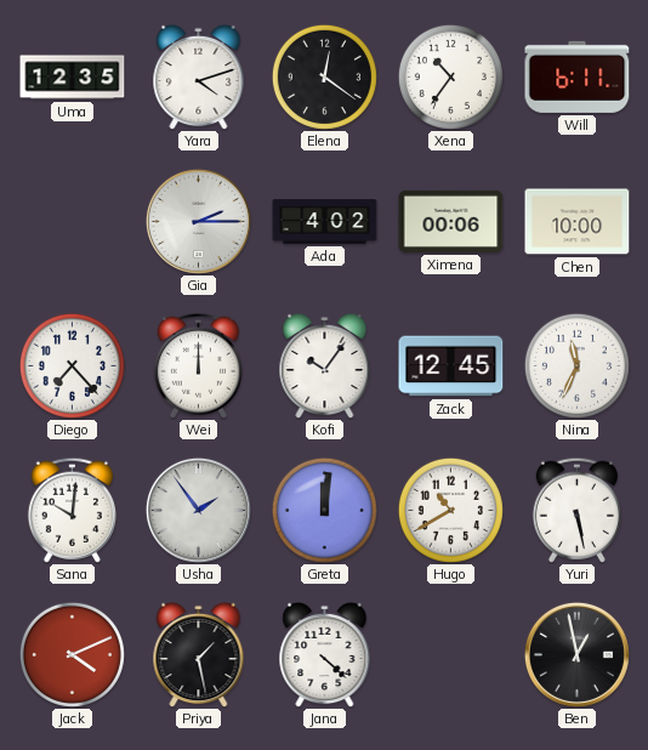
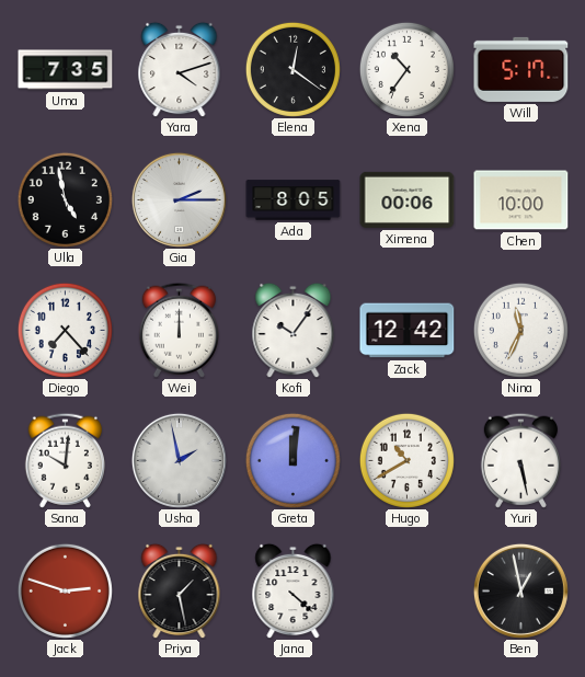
Uma: 12:35 -> 7:35 (66, 70)
Will: 6:11 -> 5:17 (521, 69)
Ulla: none -> 4:58 (65, 199)
Ada: 4:02 -> 8:05 (294, 200)
Zack: 12:45 -> 12:42 (408, 331)
Usha: 1:54 -> 1:58 (179, 460)
Jack: 4:11 -> 2:48 (65, 590)
